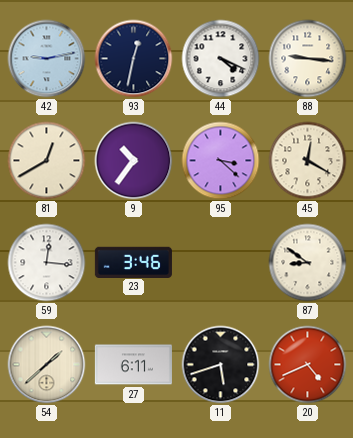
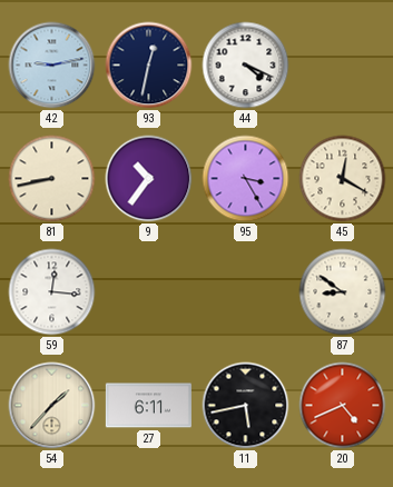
88: 9:16 -> none (308, 59)
81: 12:40 -> 8:43 (52, 179)
95: 3:22 -> 3:25 (246, 179)
23: 3:46 -> none (133, 262)
54: 1:38 -> 1:37 (52, 406)
11: 5:42 -> 5:43 (246, 406)
